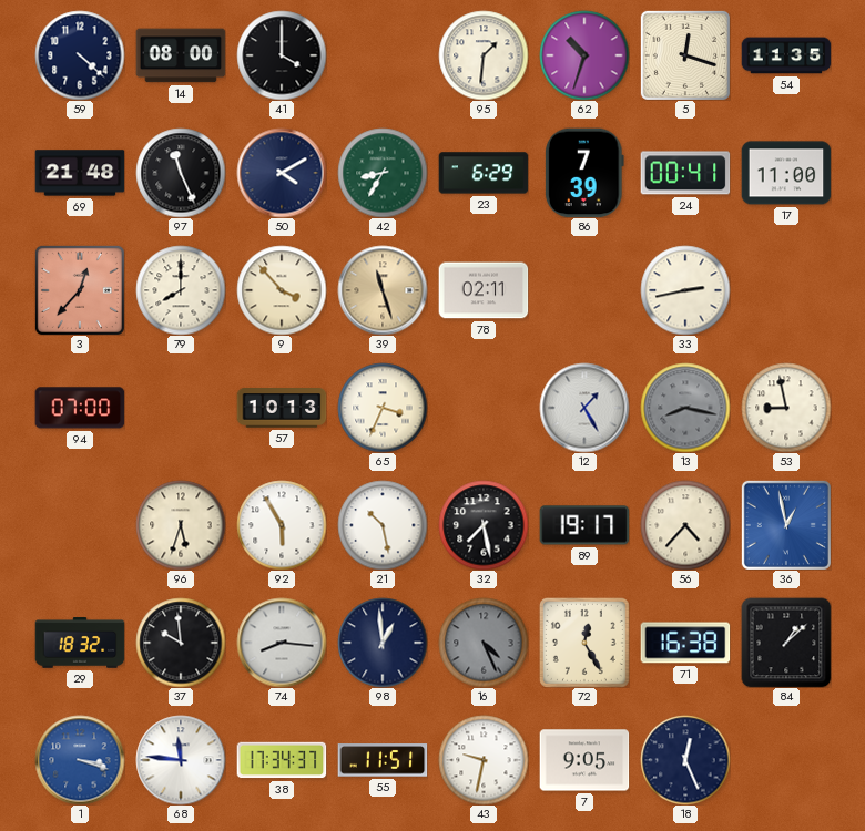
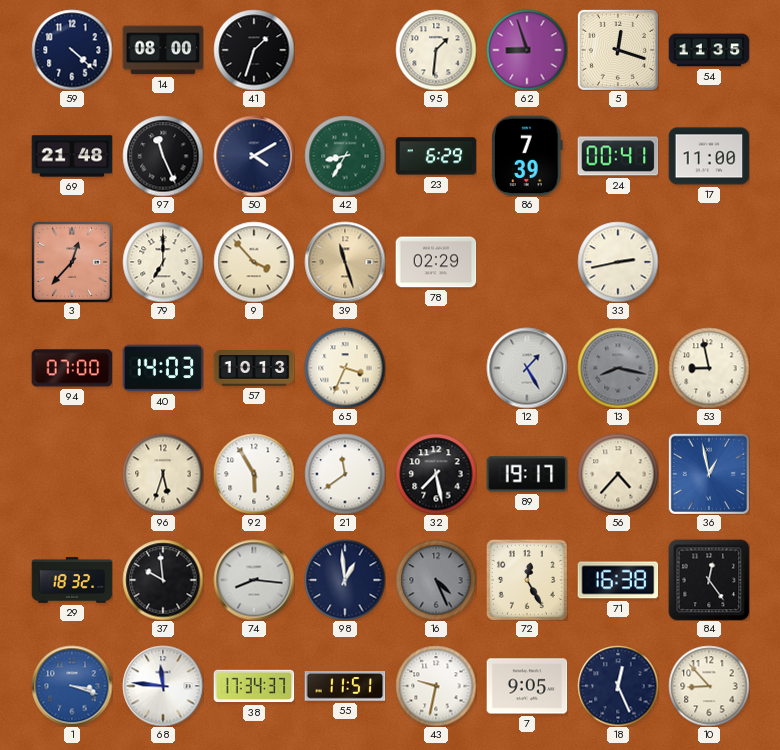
41: 4:00 -> 1:33 (254, 50)
62: 10:33 -> 8:57 (527, 50)
79: 8:00 -> 7:00 (163, 262)
78: 02:11 -> 02:29 (436, 262)
40: none -> 14:03 (163, 368)
21: 10:28 -> 11:39 (345, 474)
84: 1:08 -> 12:24 (709, 580)
10: none -> 8:53 (709, 686)
